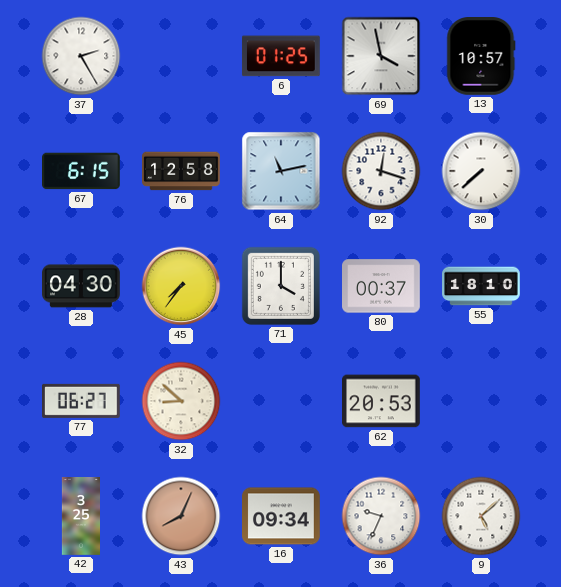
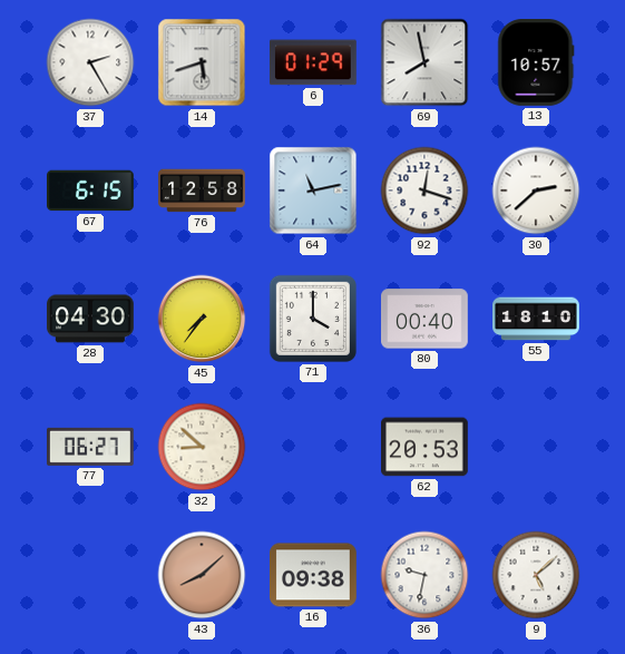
14: none -> 5:42 (202, 62)
6: 01:25 -> 01:29 (313, 62)
69: 3:58 -> 7:58 (424, 62)
30: 7:38 -> 2:38 (536, 191)
80: 00:37 -> 00:40 (426, 319)
42: 3:25 -> none (80, 516)
43: 8:04 -> 8:08 (202, 575)
16: 09:34 -> 09:38 (314, 575)
36: 9:34 -> 9:32 (424, 575)
